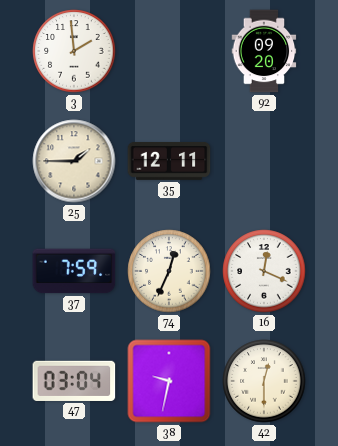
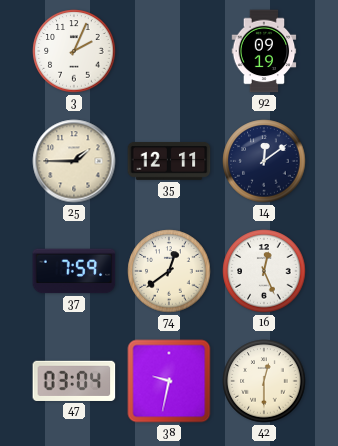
3: 1:59 -> 2:04 (74, 51)
92: 09:20 -> 09:19 (264, 51)
14: none -> 12:09 (264, 161)
74: 12:34 -> 12:39 (169, 271)
16: 12:19 -> 12:26 (264, 271)
